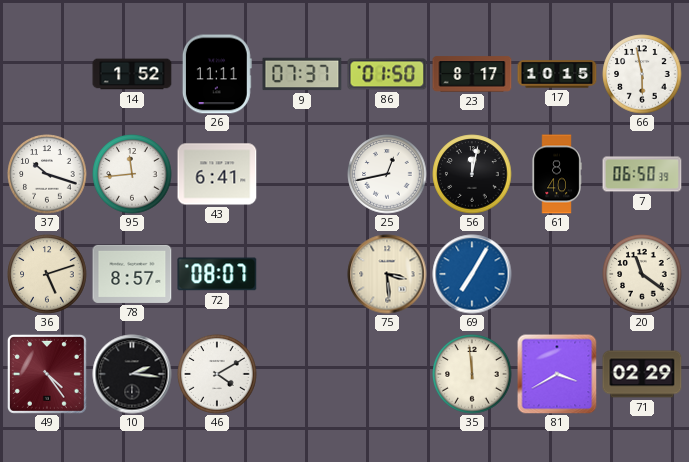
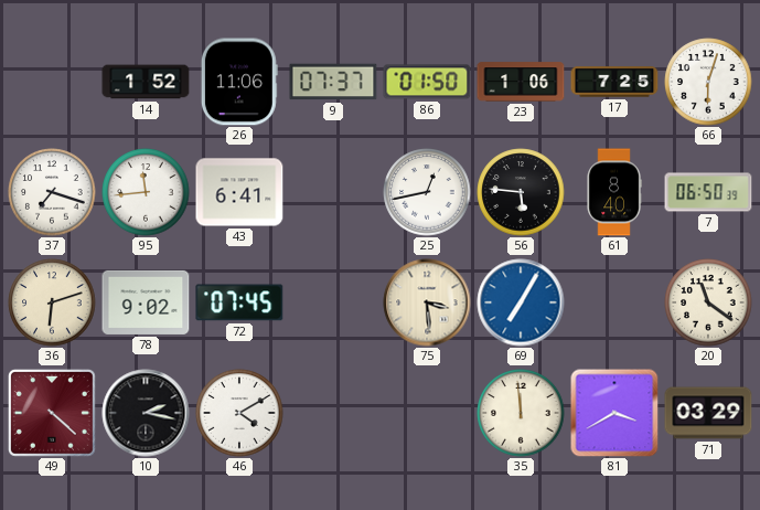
26: 11:11 -> 11:06 (239, 82)
23: 8:17 -> 1:06 (521, 82)
17: 10:15 -> 7:25 (614, 82)
66: 5:58 -> 6:03 (708, 82)
37: 10:18 -> 7:18 (52, 192)
56: 12:02 -> 5:46 (521, 192)
36: 5:12 -> 6:12 (52, 302)
78: 8:57 -> 9:02 (146, 302)
72: 08:07 -> 07:45 (239, 302)
49: 4:24 -> 4:22 (52, 413)
10: 2:16 -> 2:17 (146, 413)
71: 02:29 -> 03:29 (708, 413)
